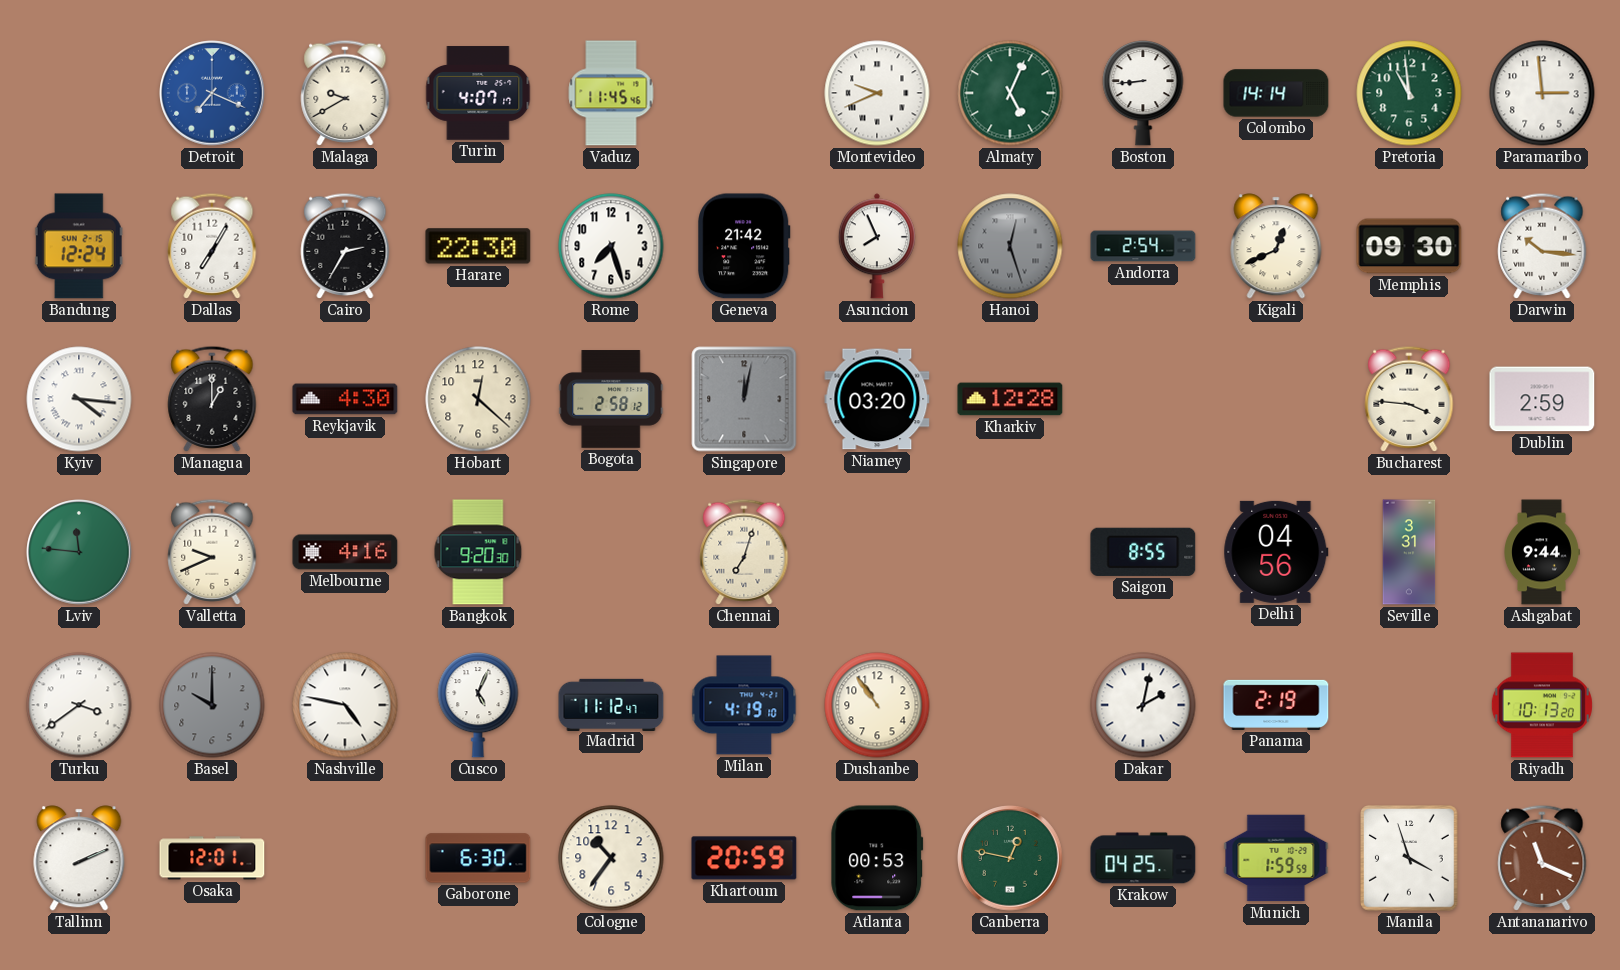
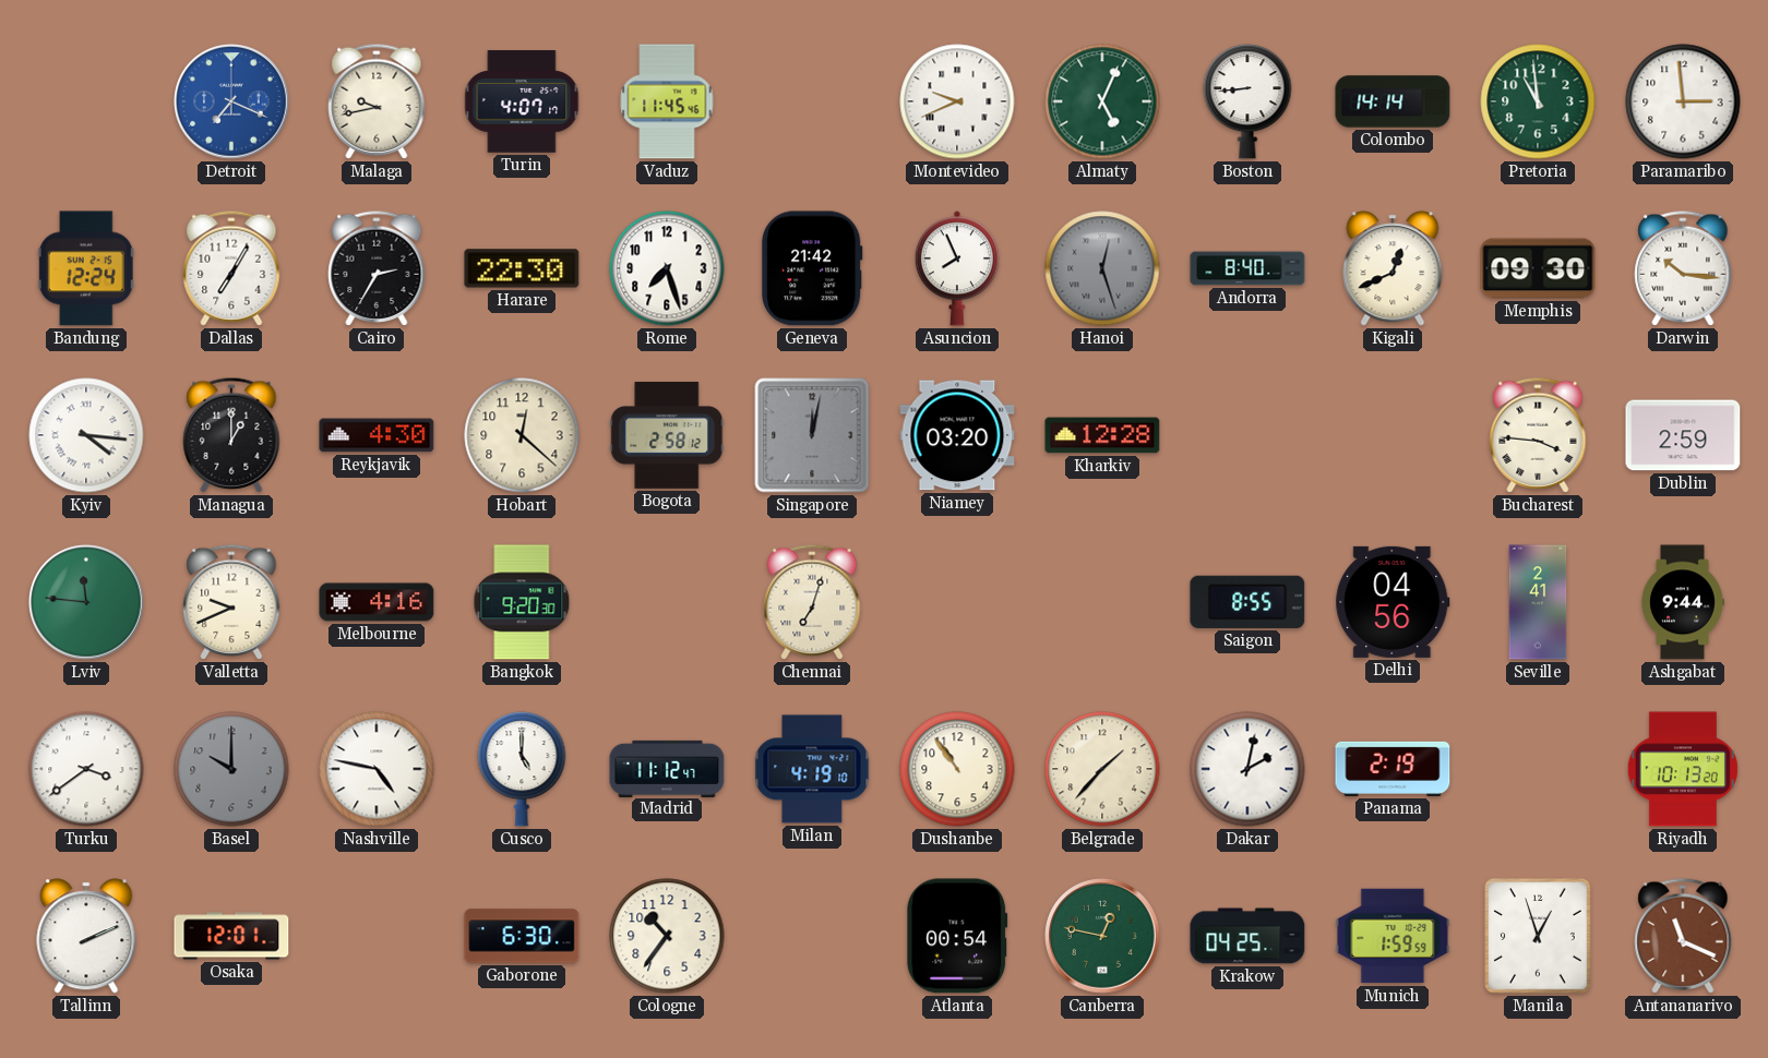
Malaga: 9:40 -> 9:43 (377, 101)
Andorra: 2:54 -> 8:40 (1247, 268)
Seville: 3:31 -> 2:41 (1538, 602)
Cusco: 5:04 -> 5:00 (522, 770)
Belgrade: none -> 1:37 (1102, 769)
Khartoum: 20:59 -> none (744, 858)
Atlanta: 00:53 -> 00:54 (957, 936)
Manila: 3:57 -> 12:57 (1538, 936)
